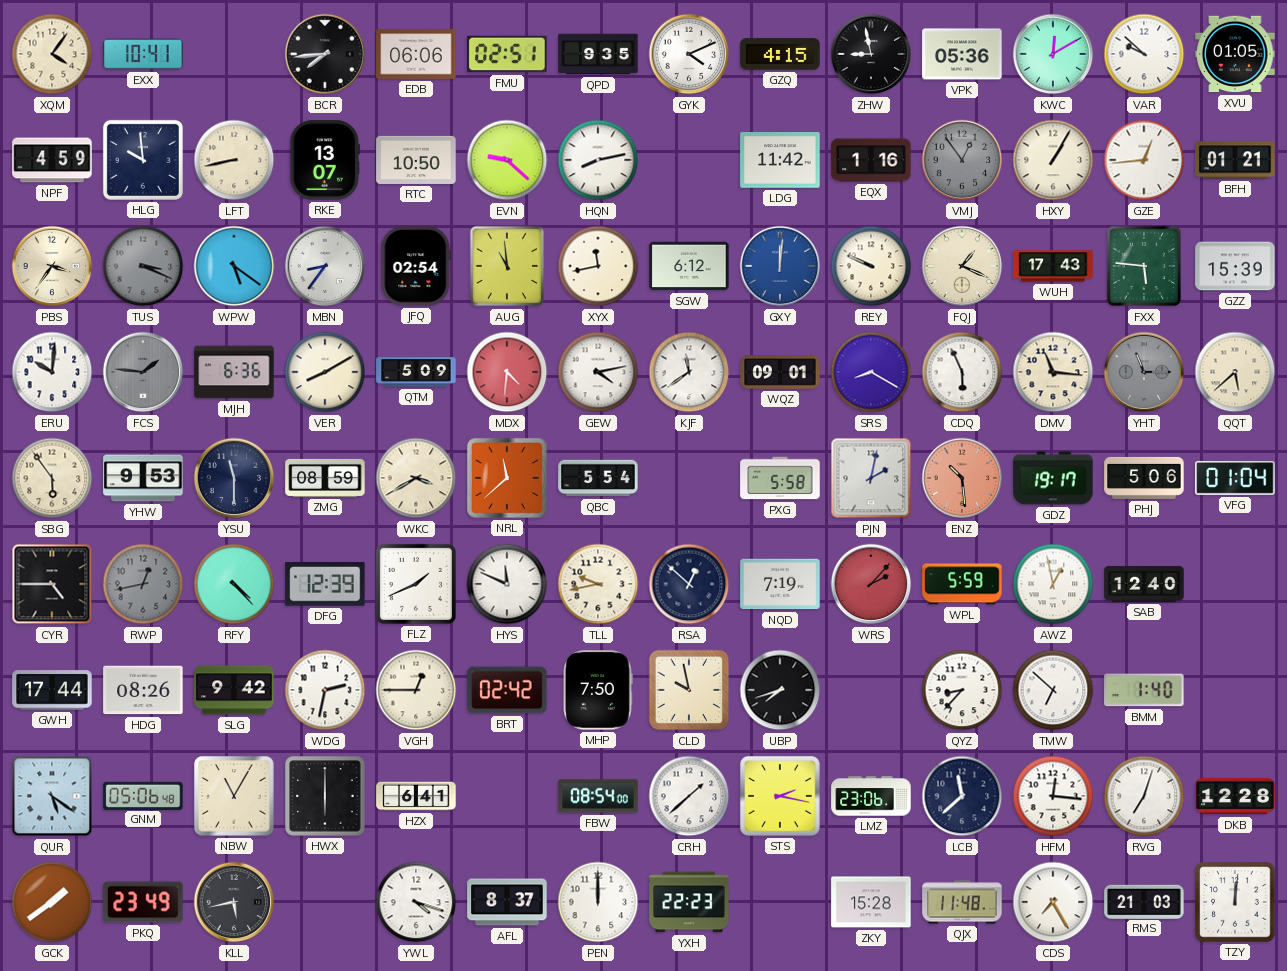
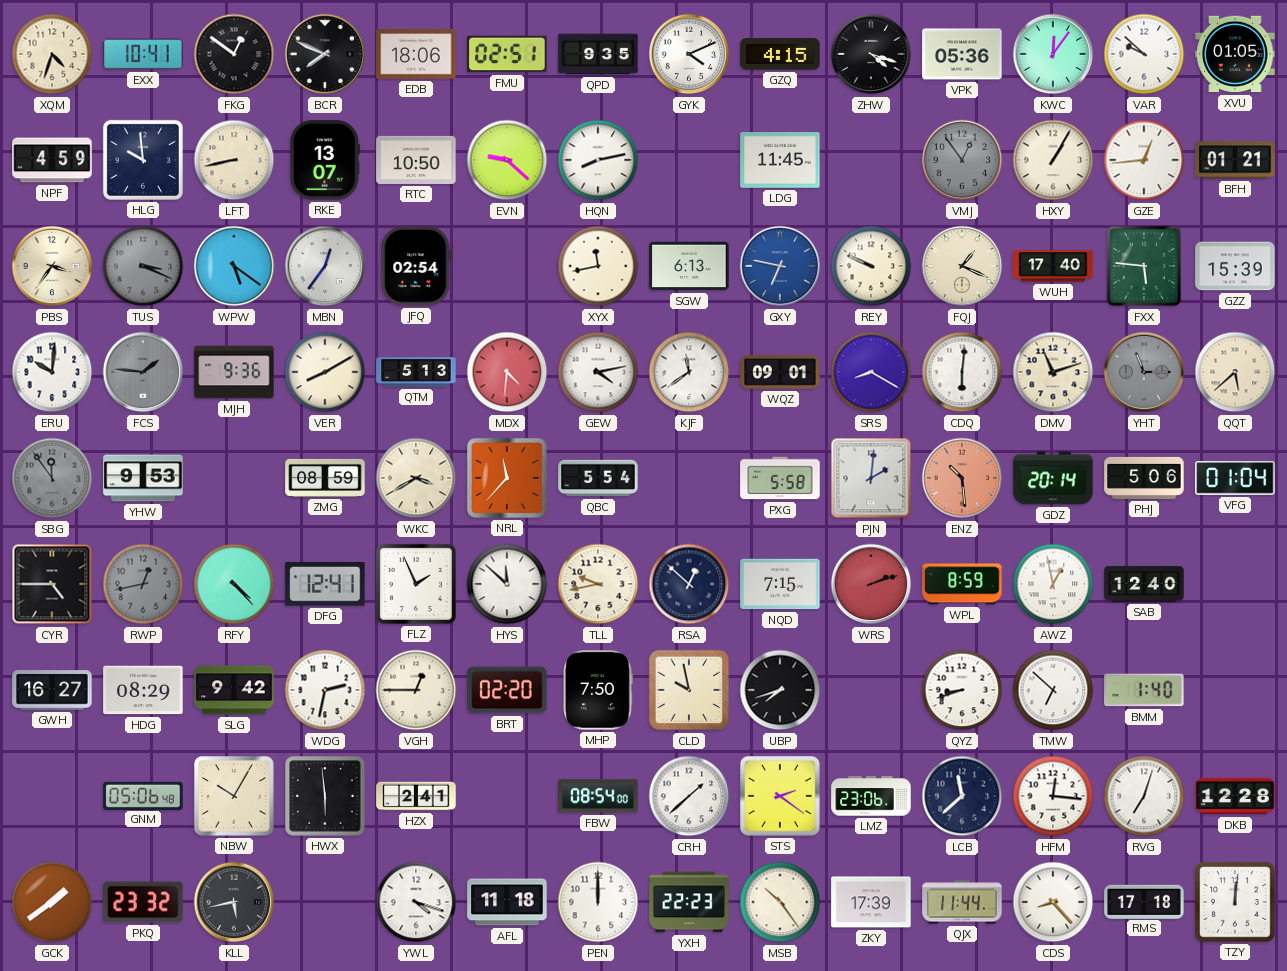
XQM: 4:06 -> 4:33 (52, 54)
FKG: none -> 12:51 (234, 54)
BCR: 7:44 -> 7:49 (325, 54)
EDB: 06:06 -> 18:06 (416, 54)
ZHW: 8:58 -> 4:18 (871, 54)
KWC: 12:10 -> 12:06 (1053, 54)
LDG: 11:42 -> 11:45 (780, 160)
EQX: 1:16 -> none (871, 160)
MBN: 8:36 -> 12:36 (325, 266)
AUG: 10:59 -> none (507, 266)
SGW: 6:12 -> 6:13 (689, 266)
GXY: 12:01 -> 6:47 (780, 266)
WUH: 17:43 -> 17:40 (1053, 266)
MJH: 6:36 -> 9:36 (234, 372)
QTM: 5:09 -> 5:13 (416, 372)
CDQ: 5:56 -> 6:01 (962, 372)
DMV: 11:16 -> 11:12 (1053, 372)
SBG: 5:54 -> 11:54 (52, 478)
SBG dial: cream -> grey (52, 478)
YSU: 11:30 -> none (234, 478)
NRL: 11:38 -> 11:37 (507, 478)
PJN: 2:02 -> 2:01 (871, 478)
GDZ: 19:17 -> 20:14 (1053, 478)
DFG: 12:39 -> 12:41 (325, 585)
FLZ: 1:41 -> 1:56 (416, 584)
HYS: 11:49 -> 11:52 (507, 584)
NQD: 7:19 -> 7:15 (780, 584)
WRS: 2:07 -> 2:12 (871, 584)
WPL: 5:59 -> 8:59 (962, 584)
GWH: 17:44 -> 16:27 (52, 690)
HDG: 08:26 -> 08:29 (143, 690)
BRT: 02:42 -> 02:20 (507, 690)
QYZ: 8:37 -> 8:42 (962, 690)
QUR: 5:21 -> none (52, 796)
NBW: 11:05 -> 10:05 (234, 796)
HWX: 6:00 -> 5:59 (325, 796)
HZX: 6:41 -> 2:41 (416, 796)
STS: 2:17 -> 2:21 (780, 796)
PKQ: 23:49 -> 23:32 (143, 902)
AFL: 8:37 -> 11:18 (507, 902)
MSB: none -> 10:24 (780, 902)
ZKY: 15:28 -> 17:39 (871, 902)
QJX: 11:48 -> 11:44 (962, 902)
CDS: 7:25 -> 8:23 (1053, 902)
RMS: 21:03 -> 17:18 (1144, 901)
